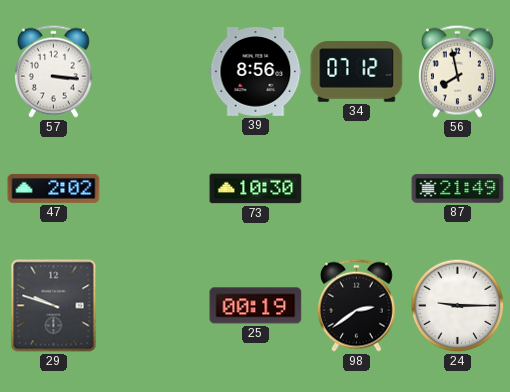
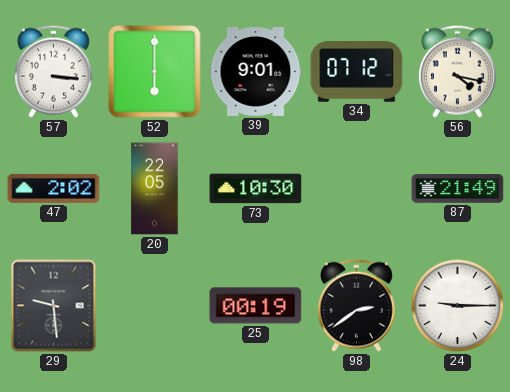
52: none -> 6:00 (155, 72)
39: 8:56 -> 9:01 (256, 72)
56: 7:58 -> 4:17 (457, 71)
20: none -> 22:05 (155, 189)
29: 9:48 -> 9:29 (54, 306)
